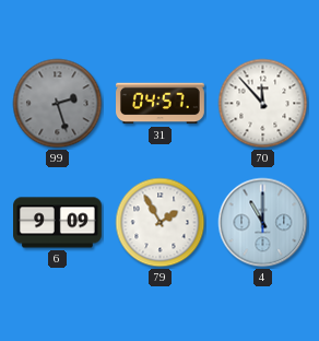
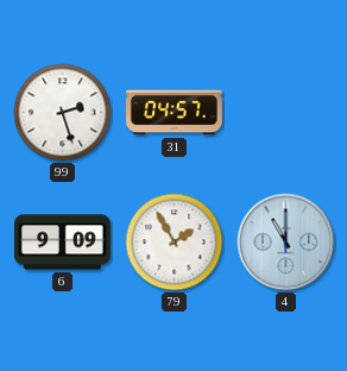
99 dial: grey -> white (63, 113)
70: 11:53 -> none (263, 104)
